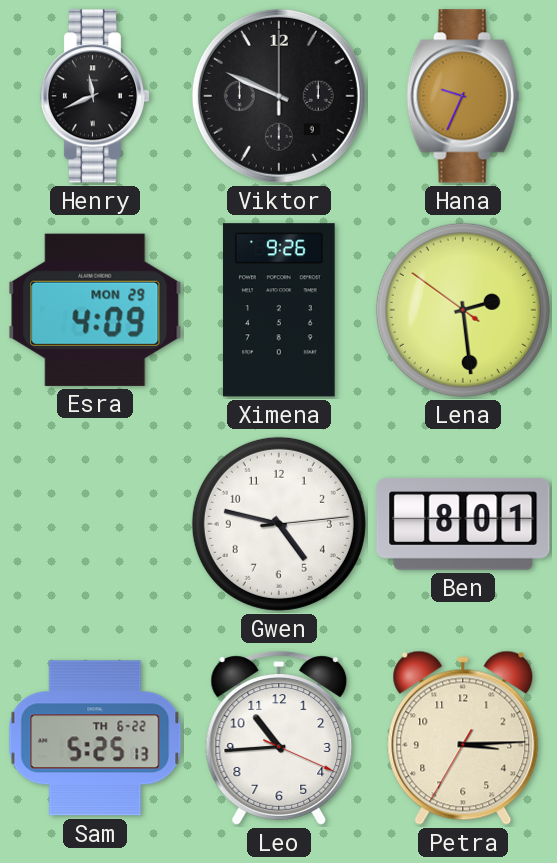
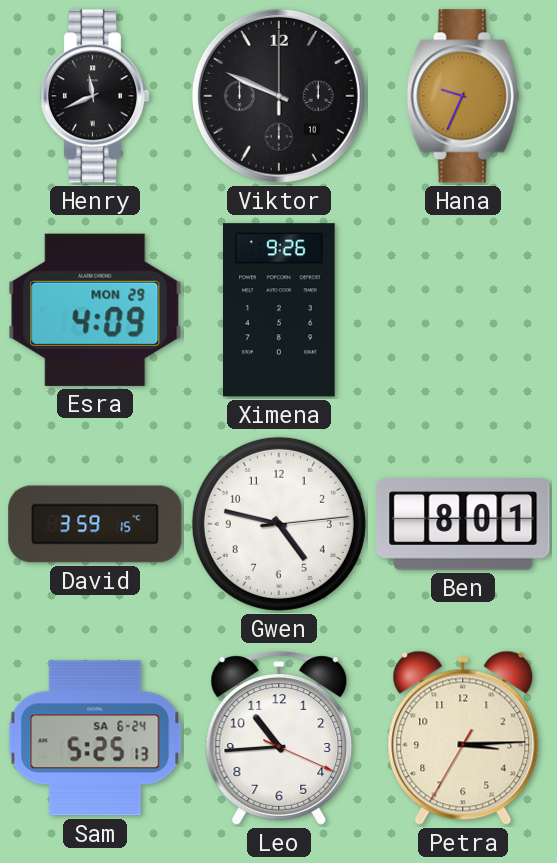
Viktor date: 9 -> 10 (279, 96)
Lena: 2:28 -> none (463, 310)
David: none -> 3:59 (95, 524)
Sam date: TH 6-22 -> SA 6-24 (95, 738)
